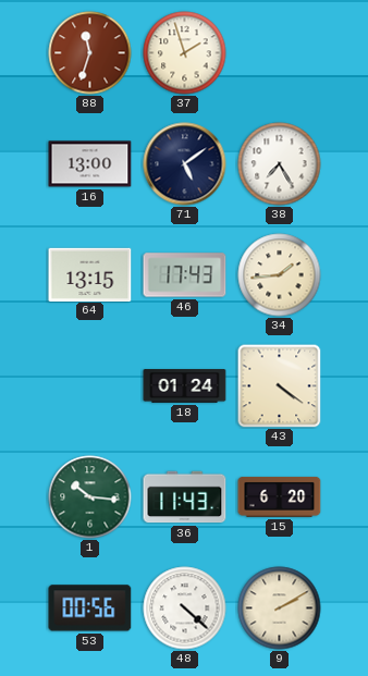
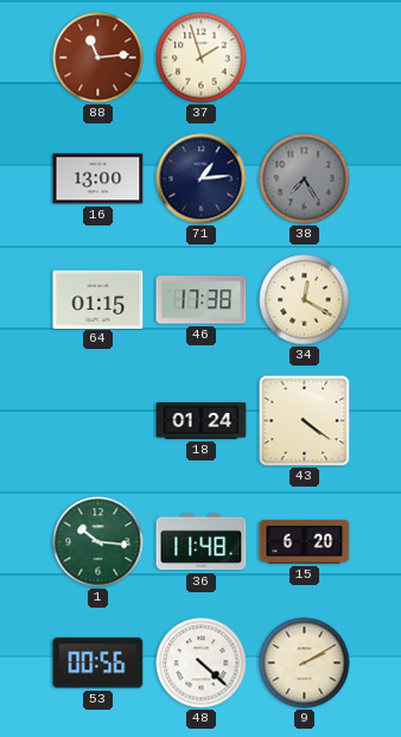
88: 11:33 -> 11:14 (98, 58)
71: 5:09 -> 1:14 (202, 179)
38 dial: white -> grey (305, 179)
64: 13:15 -> 01:15 (98, 299)
46: 17:43 -> 17:38 (202, 300)
34: 1:44 -> 12:20 (305, 300)
36: 11:43 -> 11:48 (202, 542)
